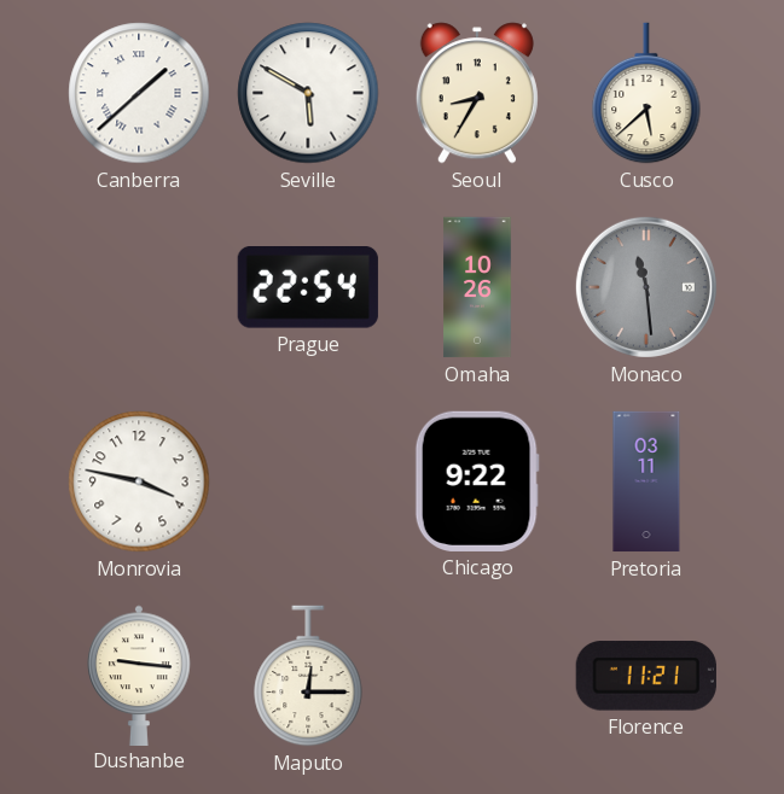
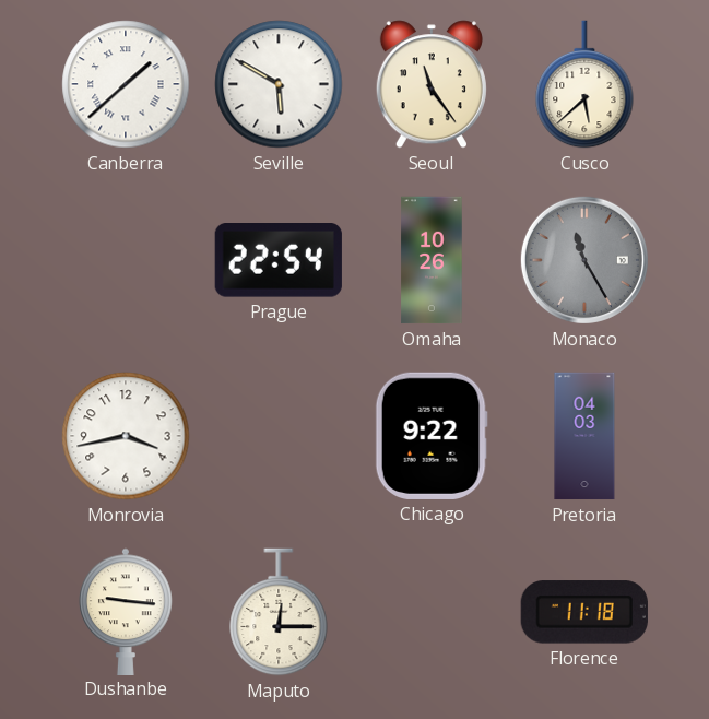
Seoul: 8:35 -> 11:24 (432, 84)
Monaco: 11:29 -> 11:25 (584, 260)
Monrovia: 3:47 -> 3:43 (126, 436)
Pretoria: 03:11 -> 04:03 (584, 436)
Florence: 11:21 -> 11:18 (584, 612)
